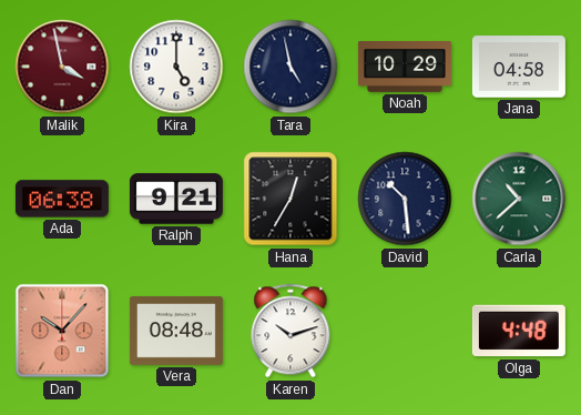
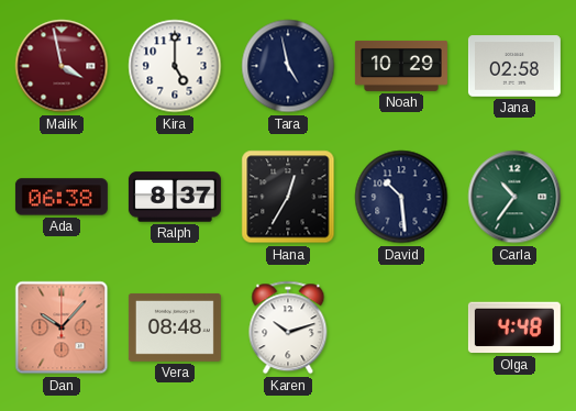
Jana: 04:58 -> 02:58 (514, 66)
Ralph: 9:21 -> 8:37 (175, 197)
Carla: 10:38 -> 10:36 (514, 197)
